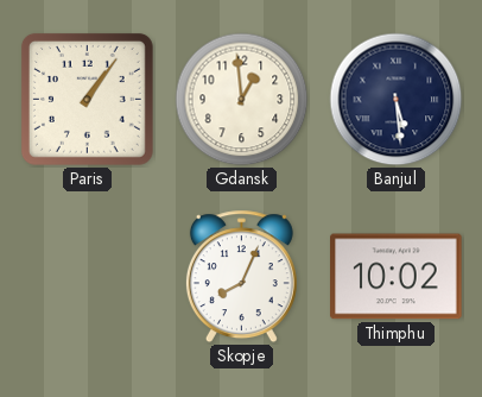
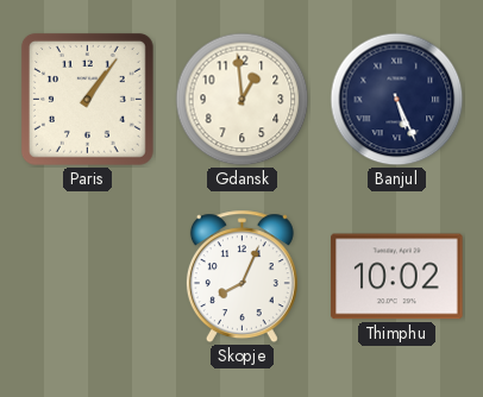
Banjul: 5:29 -> 5:26 (397, 100)
